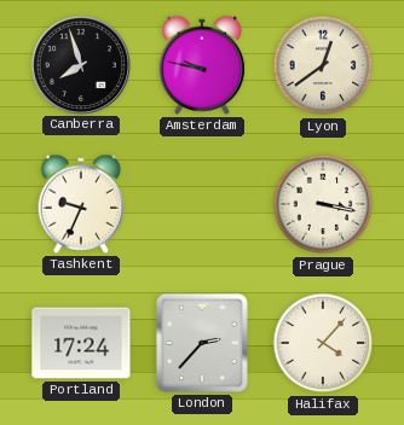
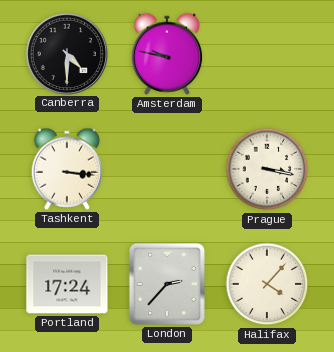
Canberra: 7:57 -> 4:30 (66, 53)
Lyon: 12:39 -> none (323, 65)
Tashkent: 9:34 -> 3:16 (67, 169)
